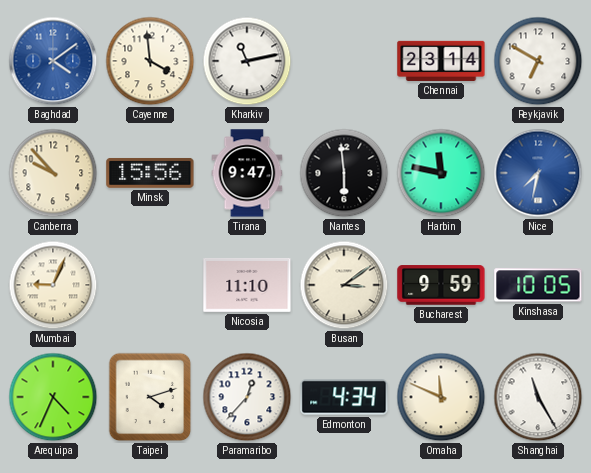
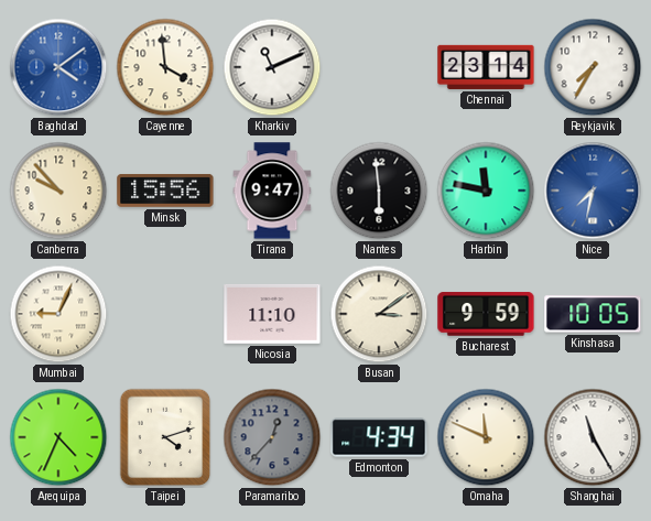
Kharkiv: 11:13 -> 11:11 (272, 67)
Reykjavik: 6:50 -> 7:35 (593, 67)
Paramaribo dial: white -> grey (272, 437)
